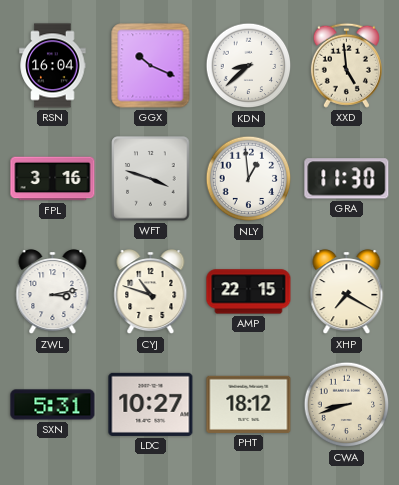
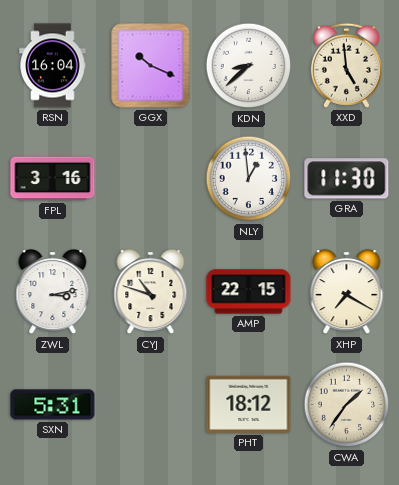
WFT: 3:48 -> none (151, 179)
LDC: 10:27 -> none (151, 404)
CWA: 8:42 -> 1:36 (347, 405)
